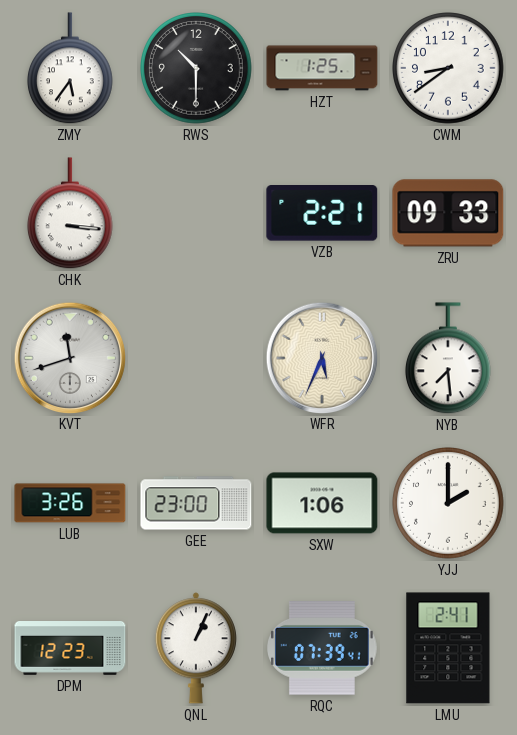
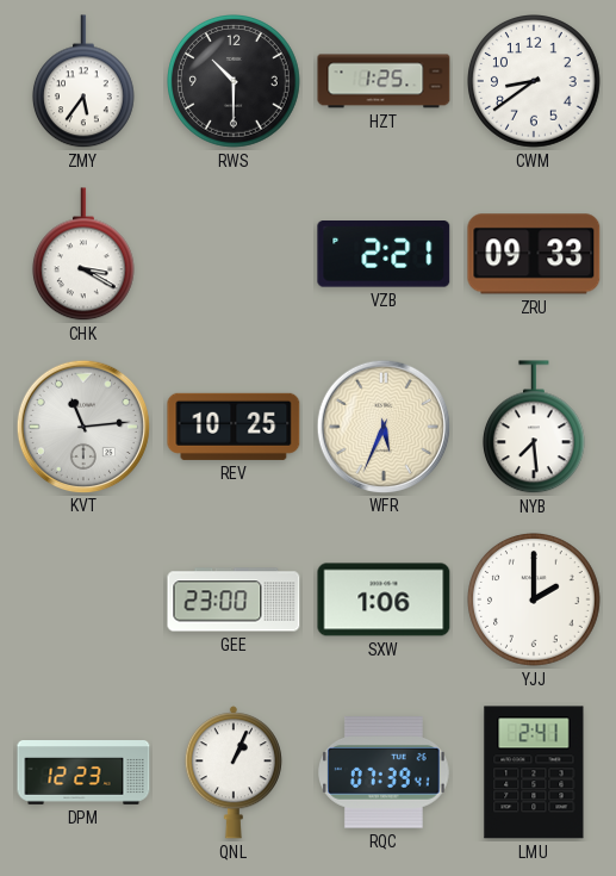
CHK: 3:16 -> 3:20 (83, 255)
KVT: 11:42 -> 11:14 (82, 425)
REV: none -> 10:25 (234, 427)
LUB: 3:26 -> none (70, 503)
